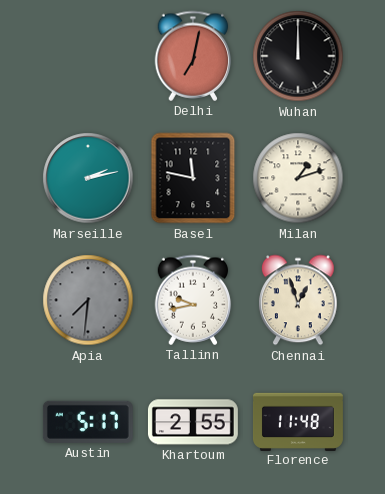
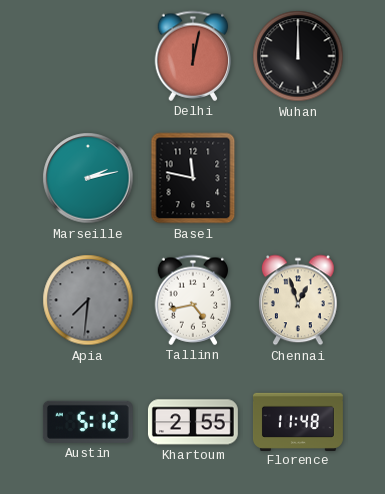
Delhi: 7:02 -> 12:02 (193, 56)
Milan: 1:12 -> none (298, 178)
Tallinn: 9:43 -> 4:43 (193, 300)
Austin: 5:17 -> 5:12 (88, 422)
